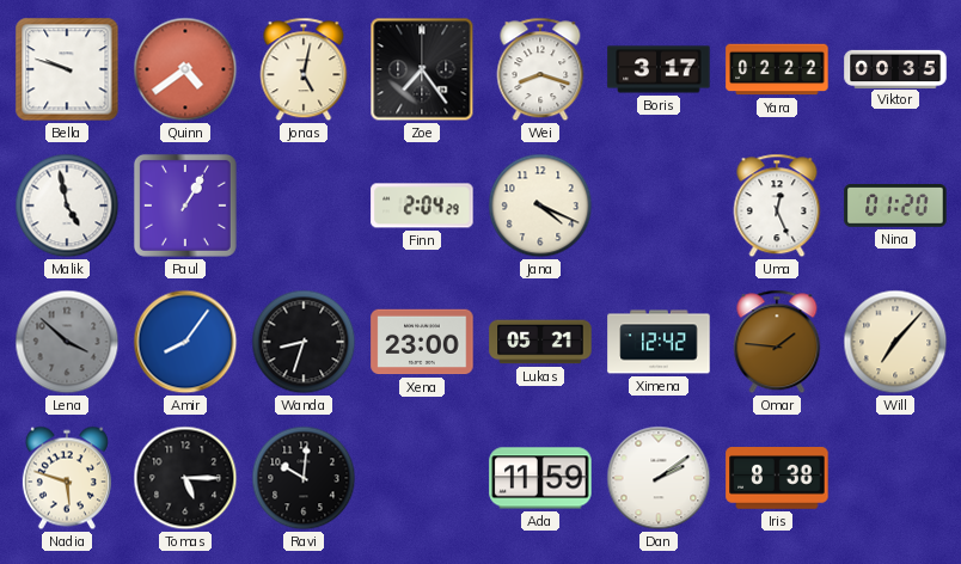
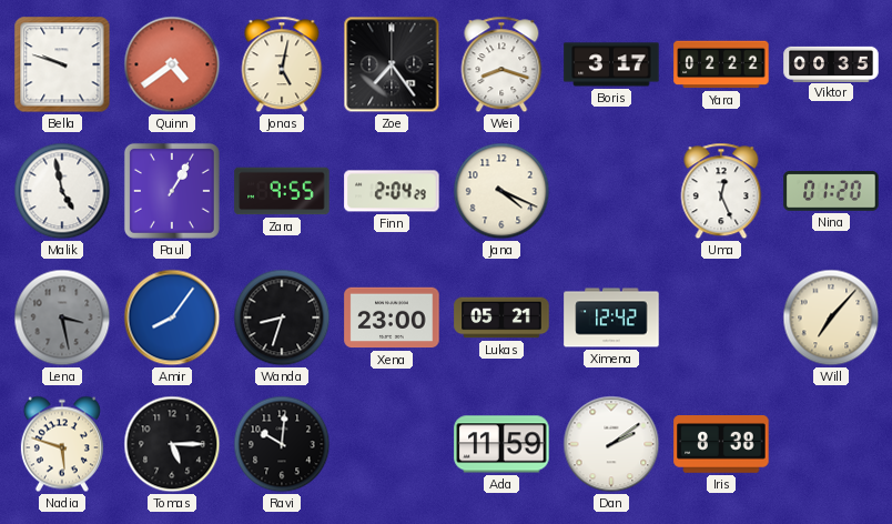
Zara: none -> 9:55 (282, 191)
Lena: 3:52 -> 3:28 (62, 318)
Omar: 1:46 -> none (777, 342)
